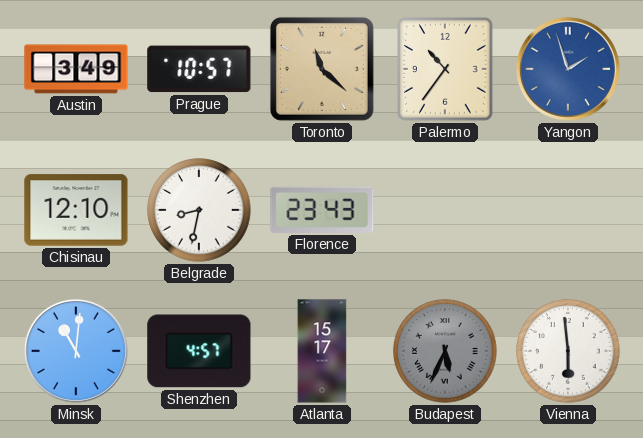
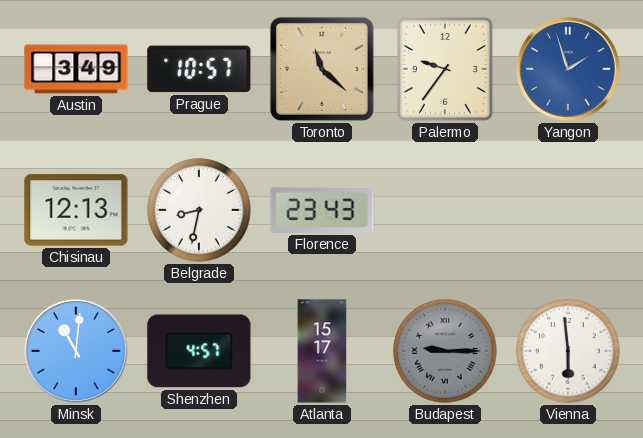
Palermo: 10:36 -> 9:36 (446, 70)
Chisinau: 12:10 -> 12:13 (76, 210)
Budapest: 5:34 -> 9:15 (445, 351)
